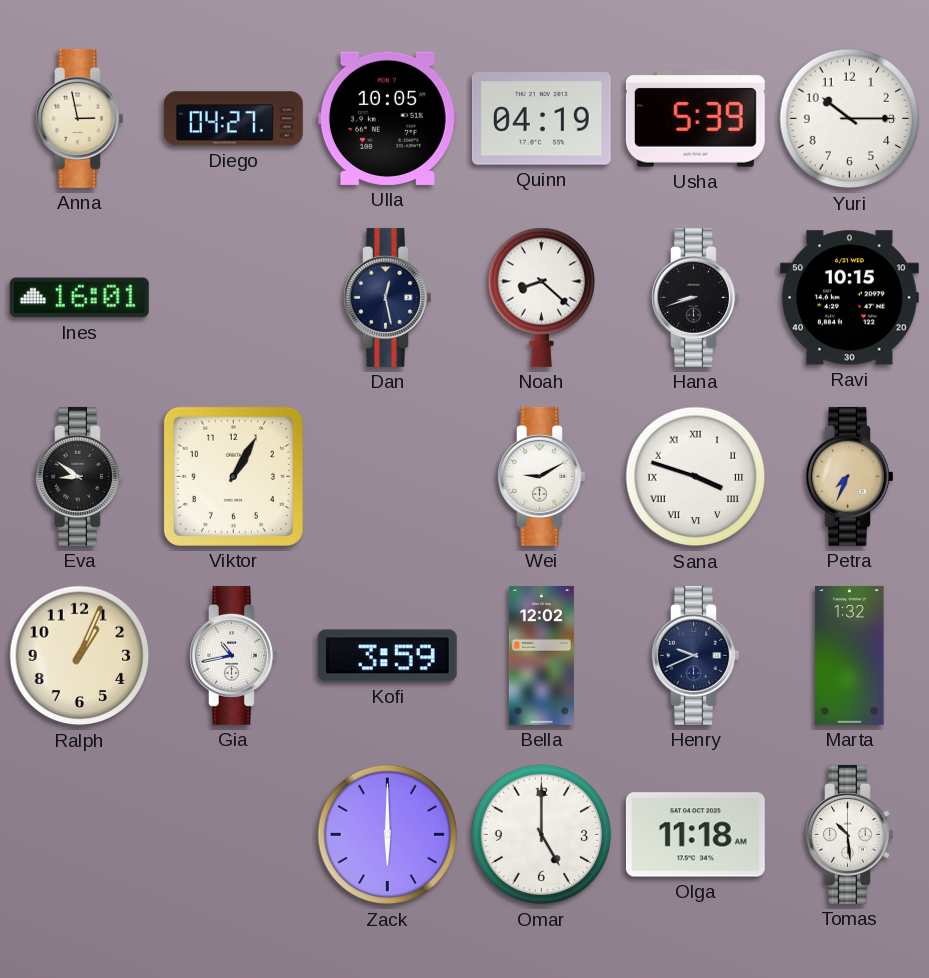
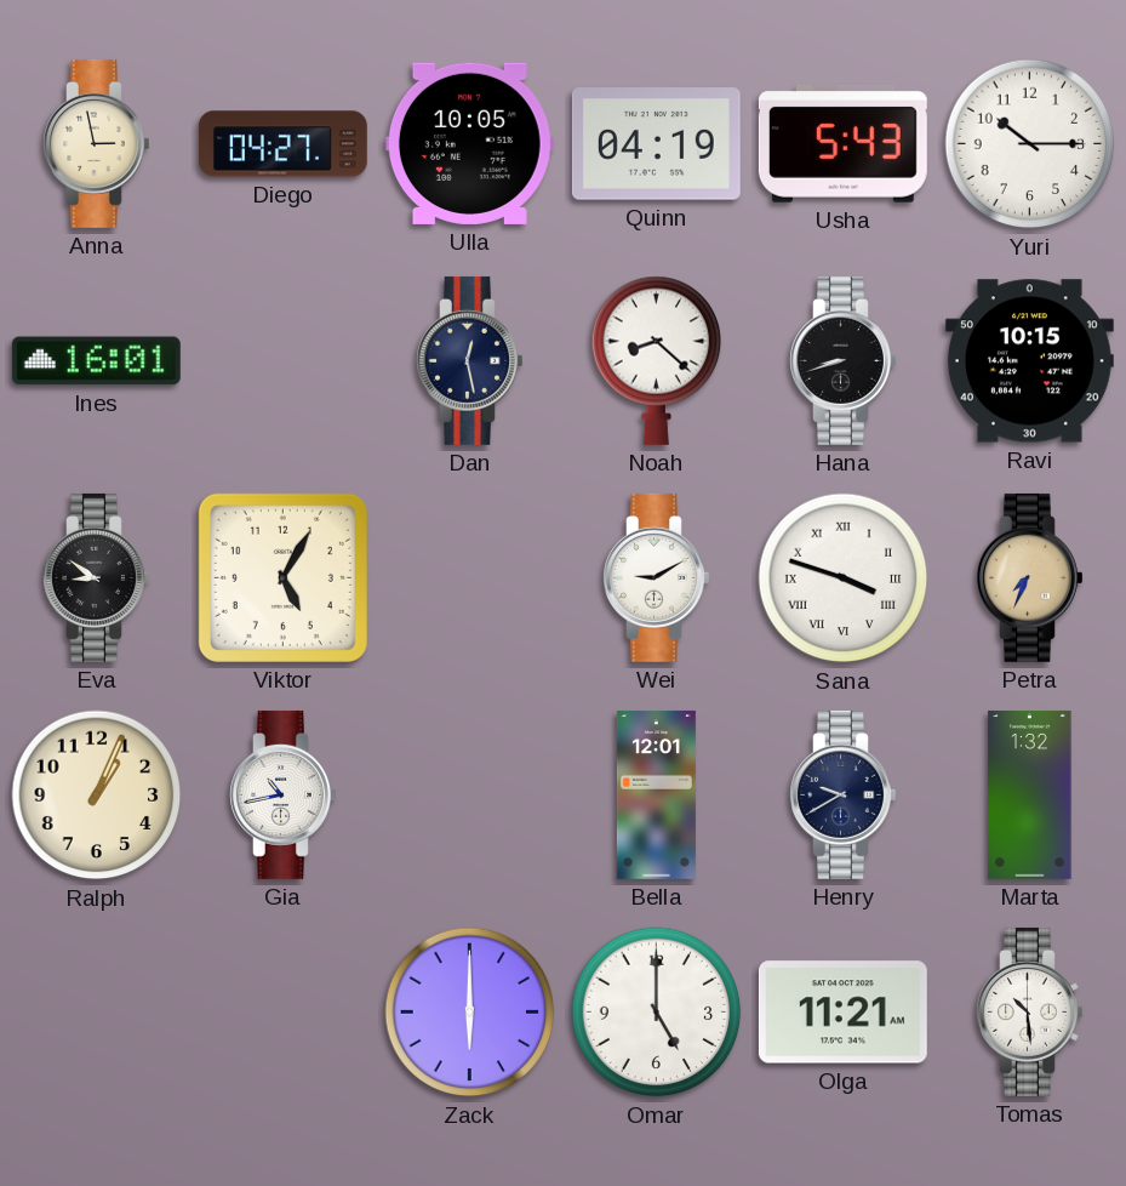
Usha: 5:39 -> 5:43 (842, 144)
Viktor: 1:05 -> 5:05 (282, 577)
Kofi: 3:59 -> none (387, 656)
Bella: 12:02 -> 12:01 (656, 794)
Henry: 9:41 -> 9:40 (844, 794)
Olga: 11:18 -> 11:21 (842, 1013)
